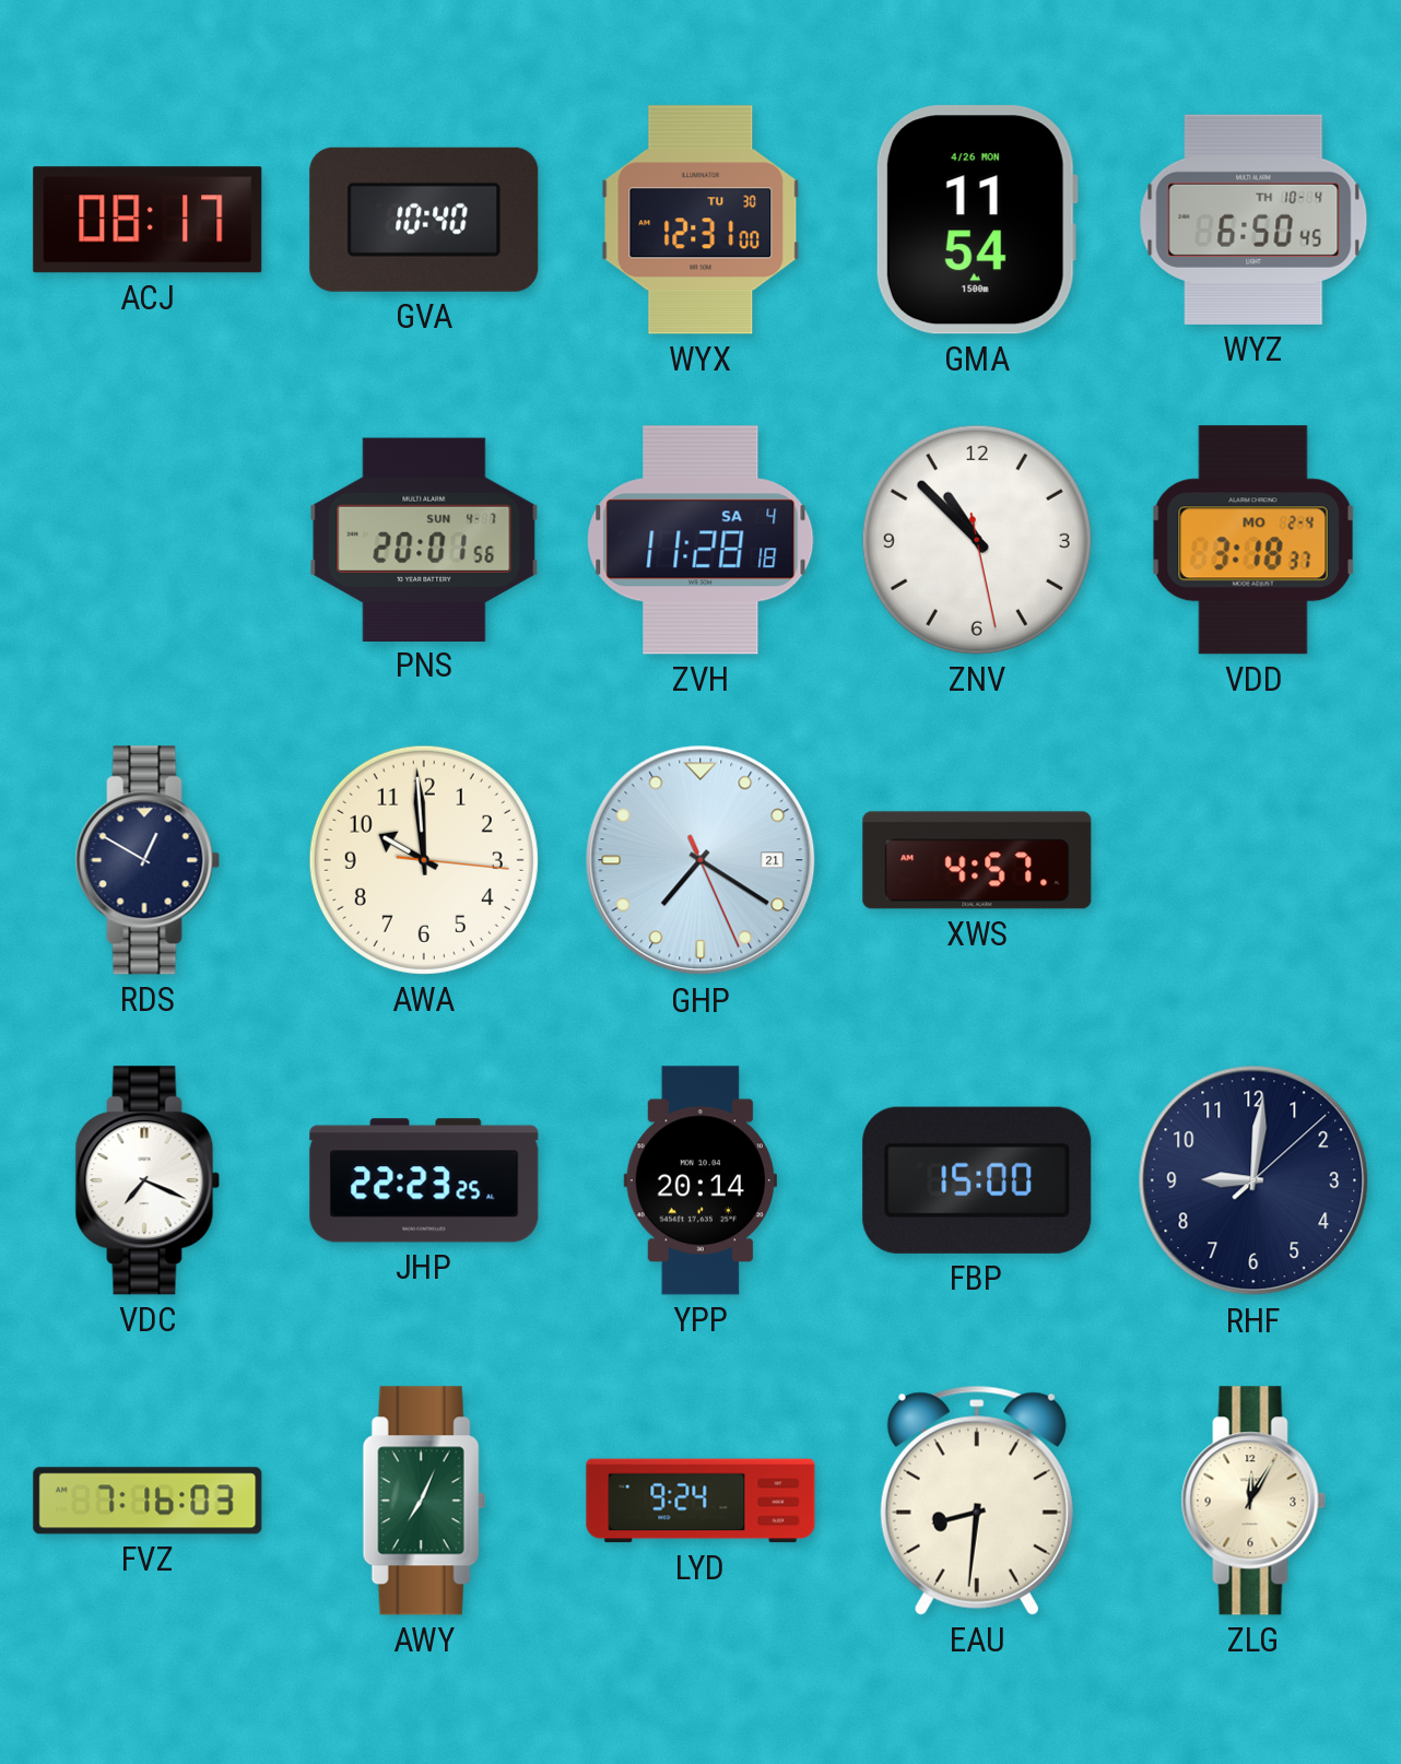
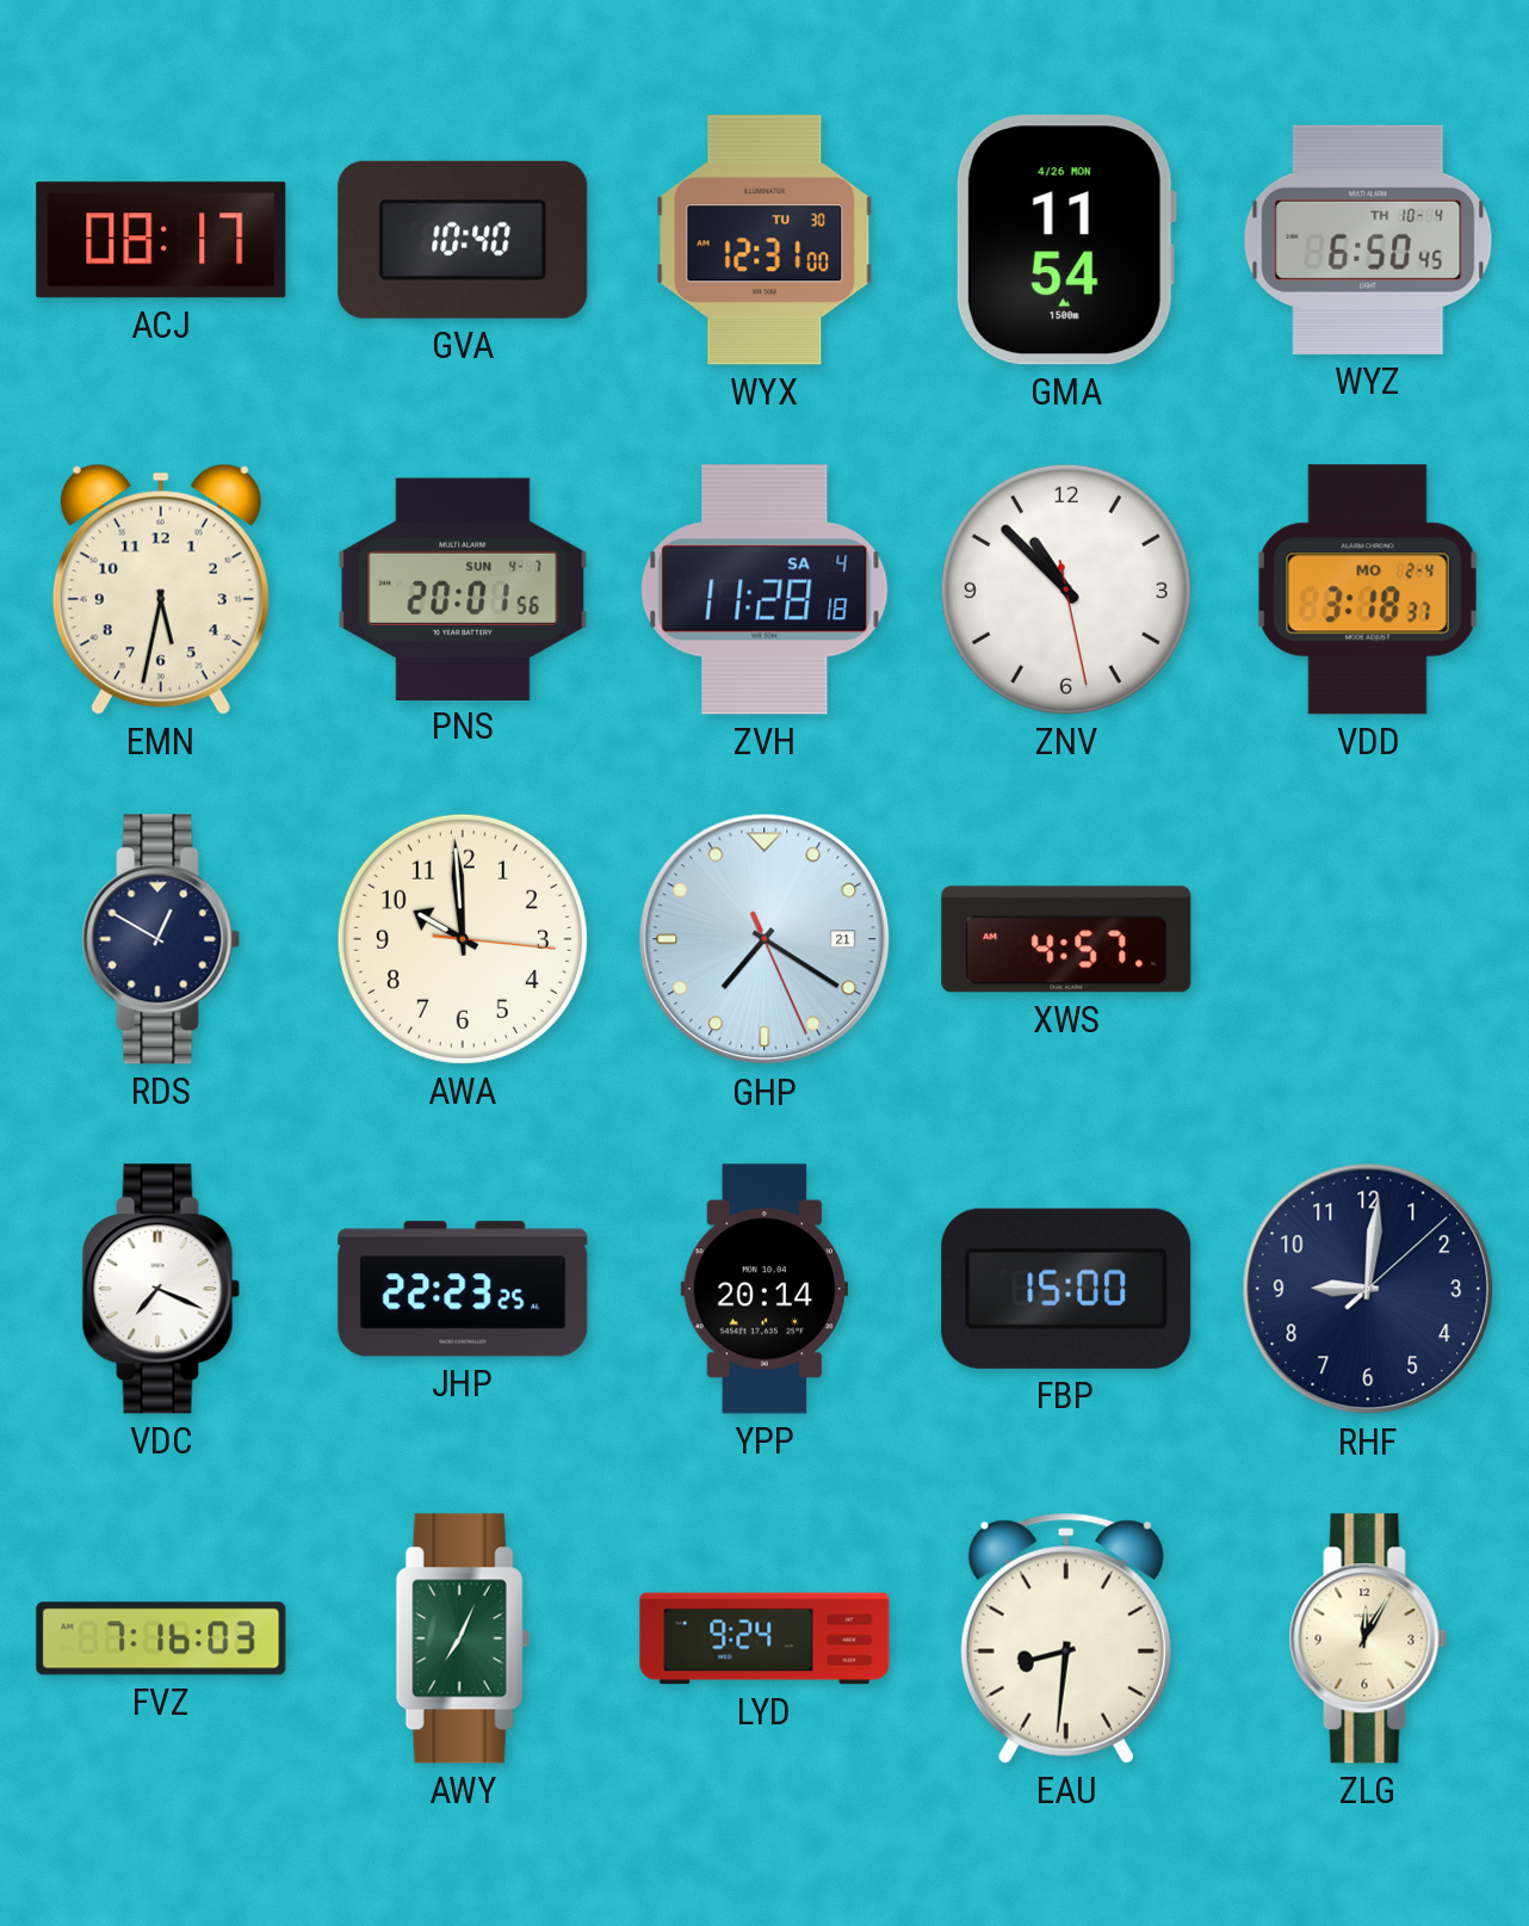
EMN: none -> 5:32 (161, 589)
